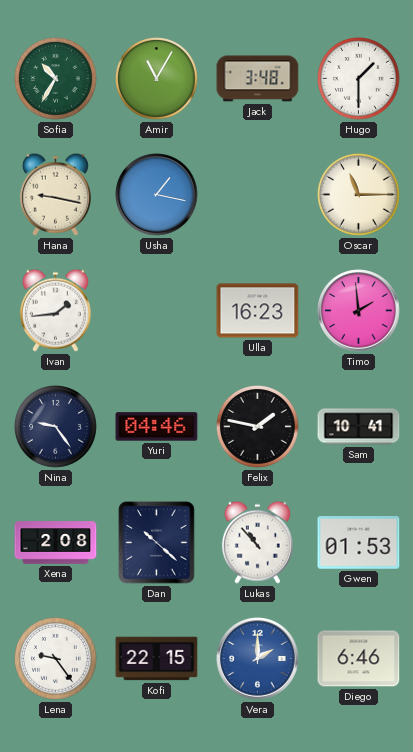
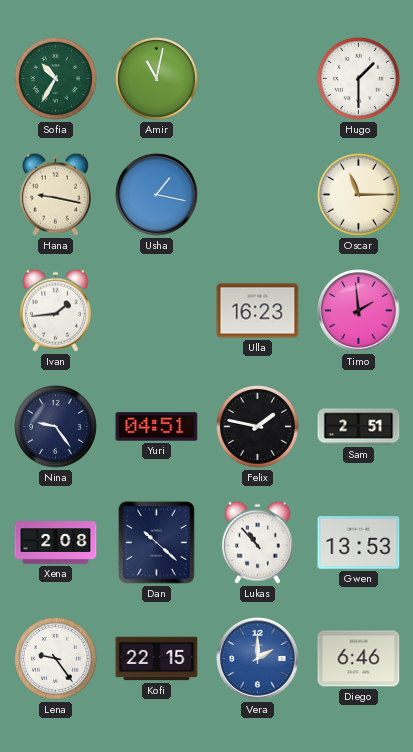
Amir: 11:05 -> 11:02 (157, 79)
Jack: 3:48 -> none (258, 79)
Yuri: 04:46 -> 04:51 (157, 427)
Sam: 10:41 -> 2:51 (359, 427)
Gwen: 01:53 -> 13:53 (359, 543)
